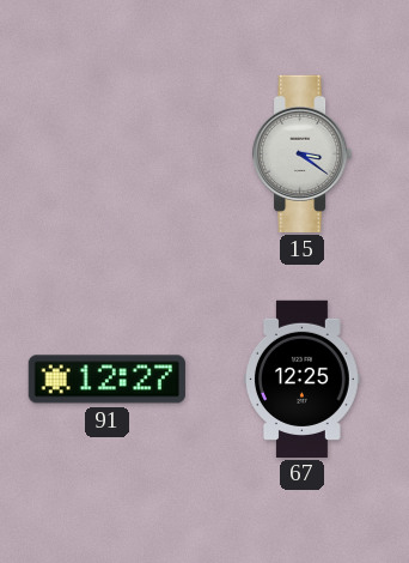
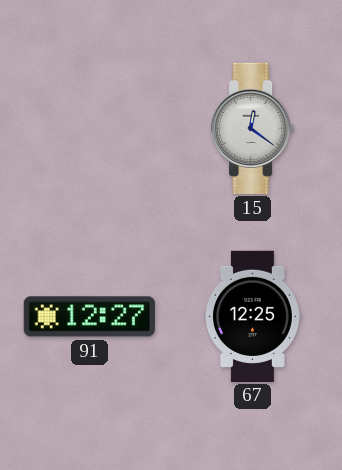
15: 3:21 -> 12:21 (254, 128)
